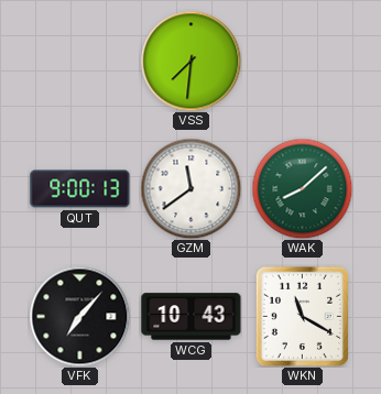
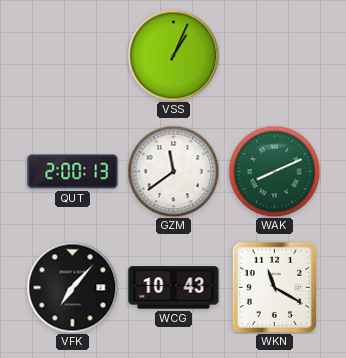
VSS: 7:31 -> 1:04 (173, 55)
QUT: 9:00 -> 2:00 (73, 172)
WAK: 8:08 -> 8:11 (274, 171)
